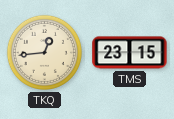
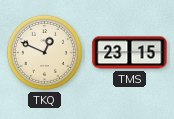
TKQ: 12:44 -> 12:49 (44, 52)
